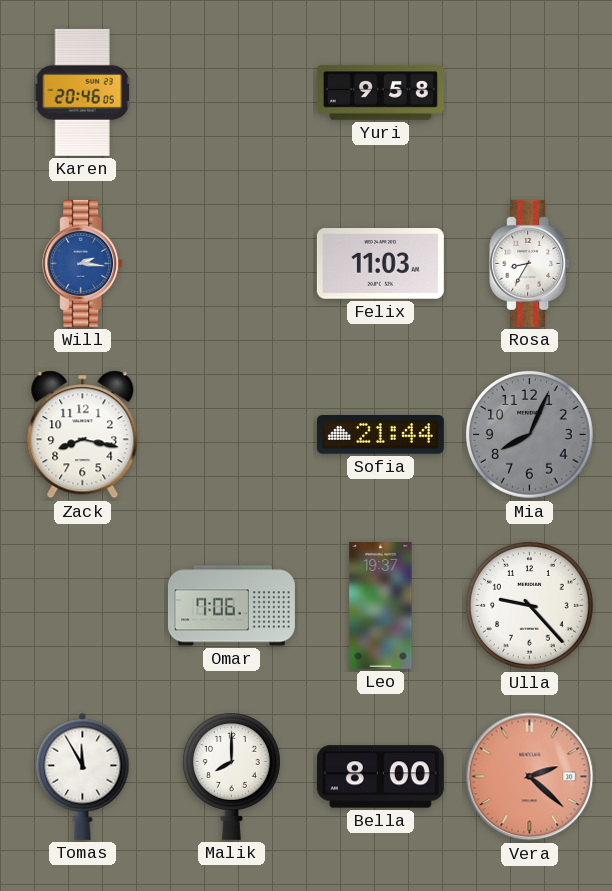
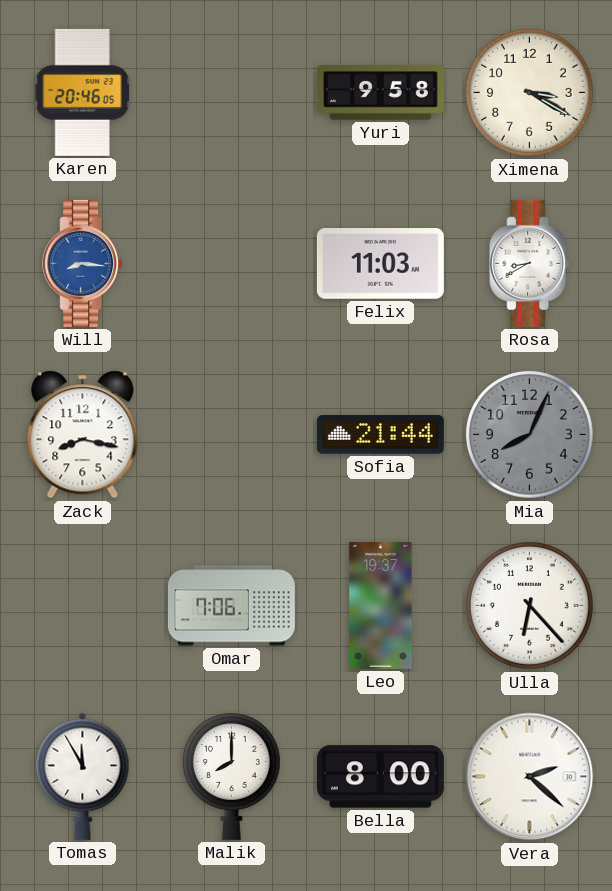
Ximena: none -> 3:20 (529, 92)
Will: 2:16 -> 8:16 (83, 263)
Rosa: 8:35 -> 8:40 (530, 263)
Ulla: 9:23 -> 6:23 (529, 605)
Vera dial: salmon -> white (530, 777)
